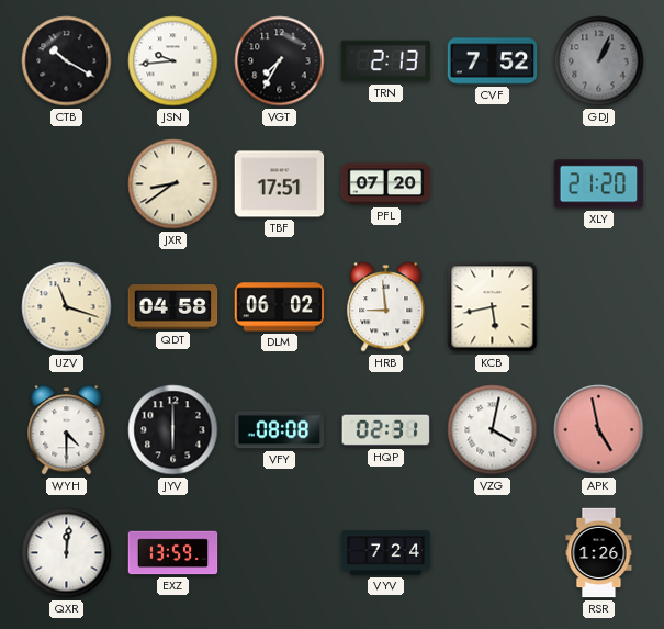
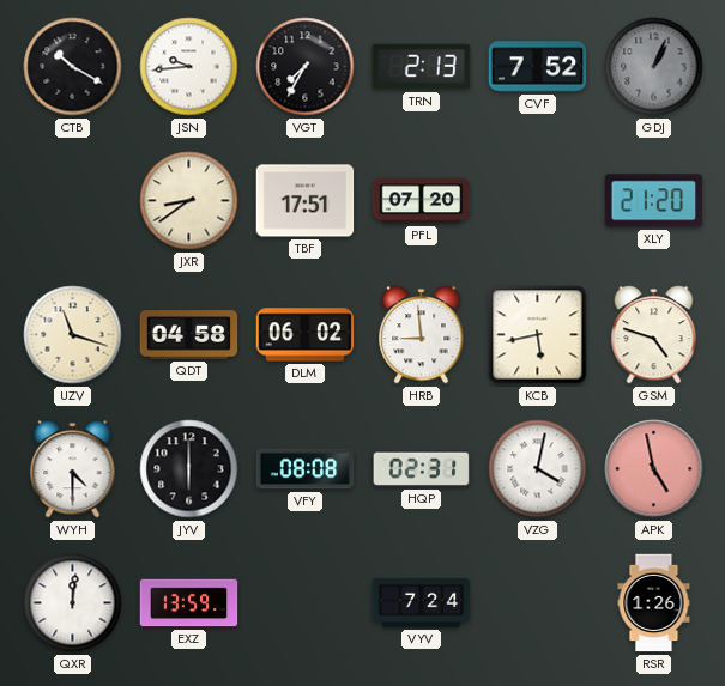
GSM: none -> 4:48 (654, 335)
